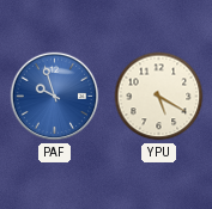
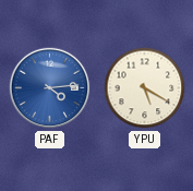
PAF: 9:57 -> 4:14 (50, 88)
